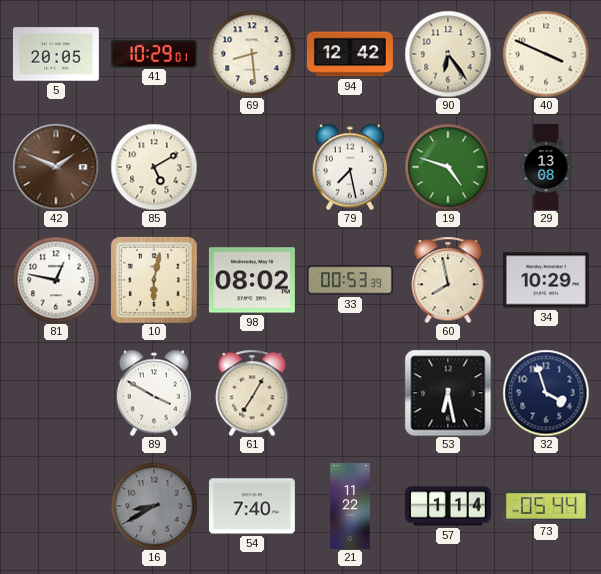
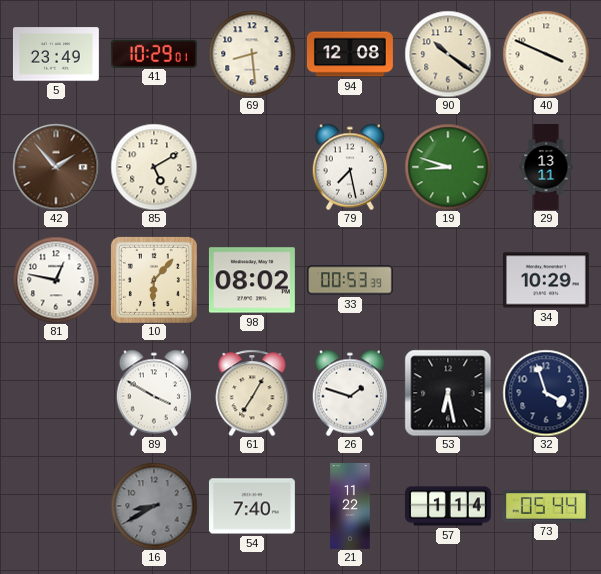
5: 20:05 -> 23:49 (56, 54)
94: 12:42 -> 12:08 (350, 54)
90: 6:24 -> 10:21 (448, 54)
42: 1:49 -> 1:53 (56, 167)
19: 4:48 -> 8:48 (448, 167)
29: 13:08 -> 13:11 (546, 168)
10: 6:02 -> 6:07 (154, 280)
60: 7:58 -> none (448, 280)
26: none -> 1:48 (350, 393)
